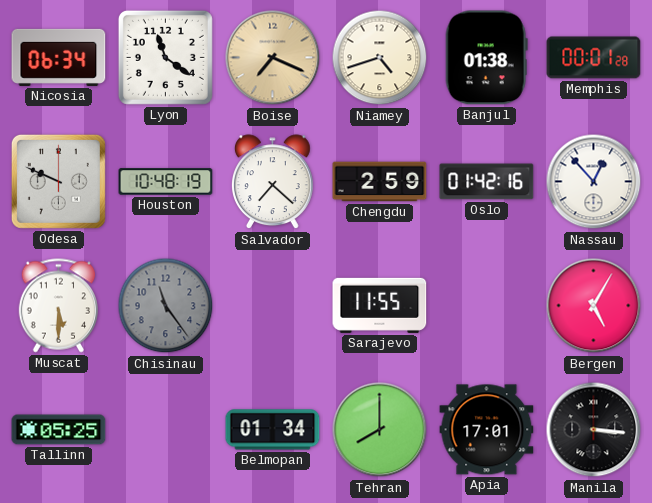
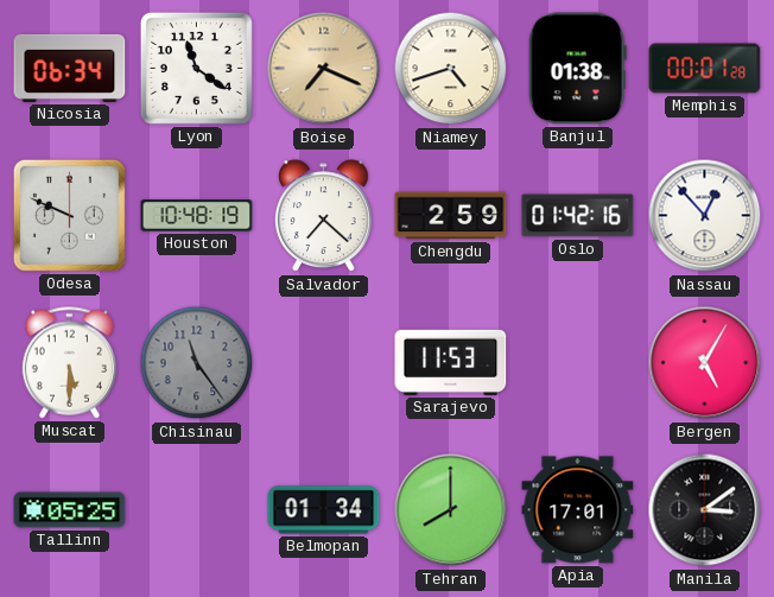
Sarajevo: 11:55 -> 11:53 (451, 362)
Manila: 3:16 -> 3:09 (705, 510)
